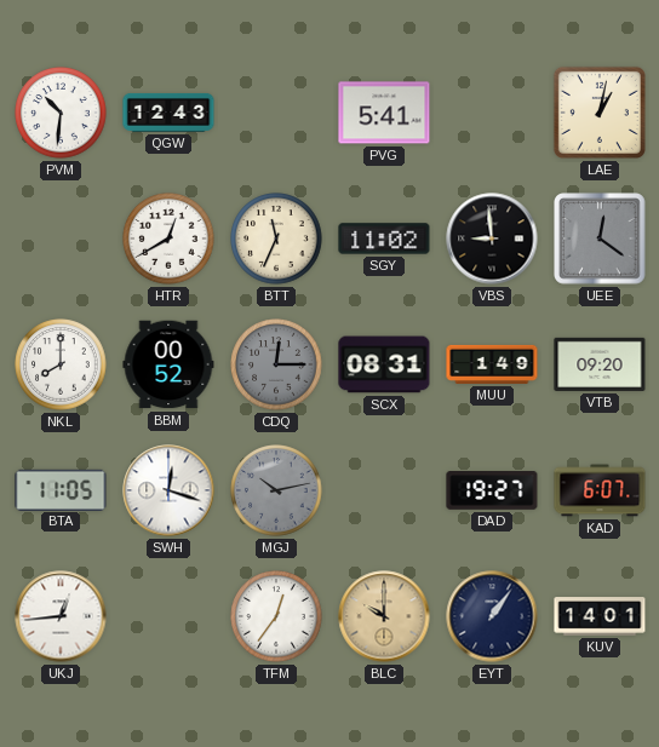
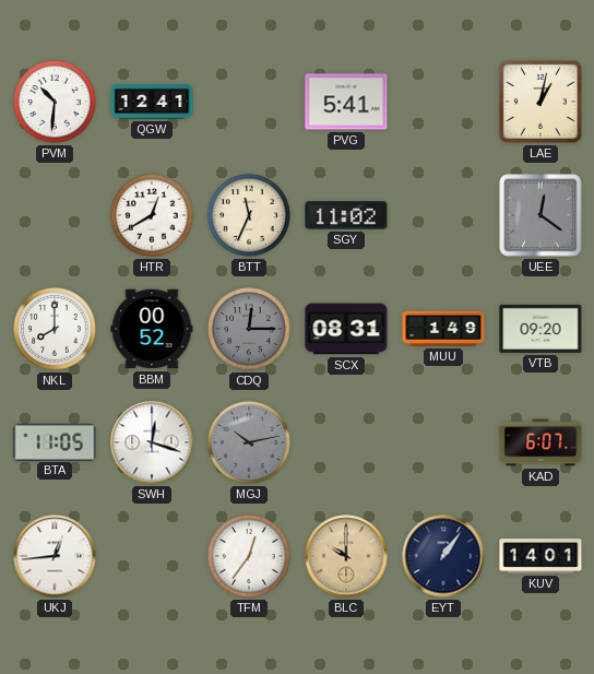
QGW: 12:43 -> 12:41 (152, 102)
VBS: 8:59 -> none (492, 239)
DAD: 19:27 -> none (492, 492)
